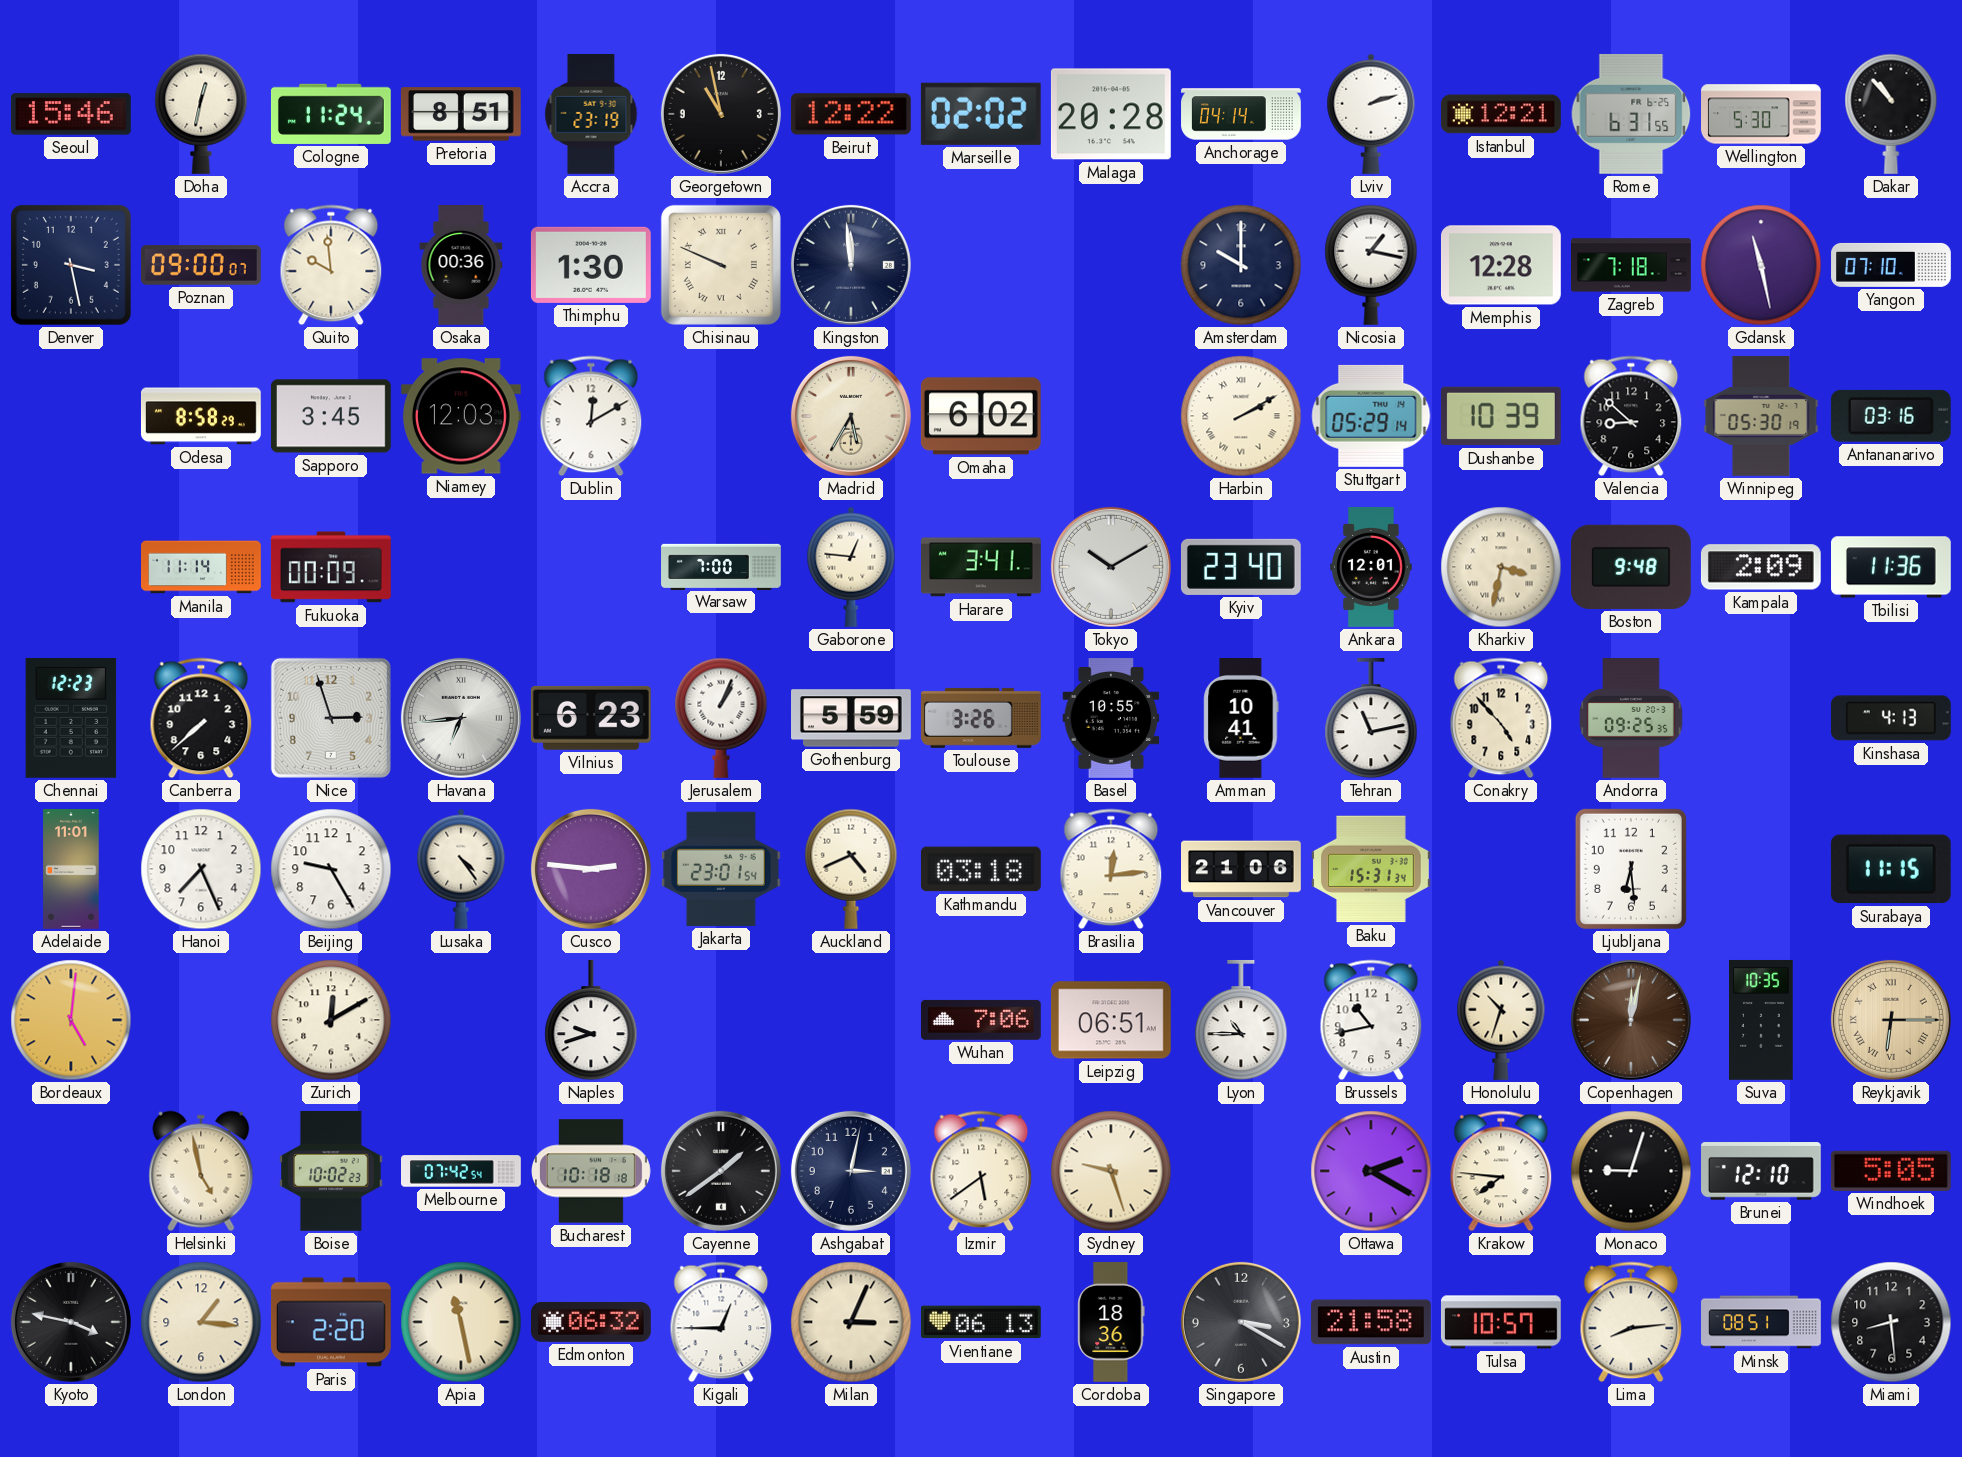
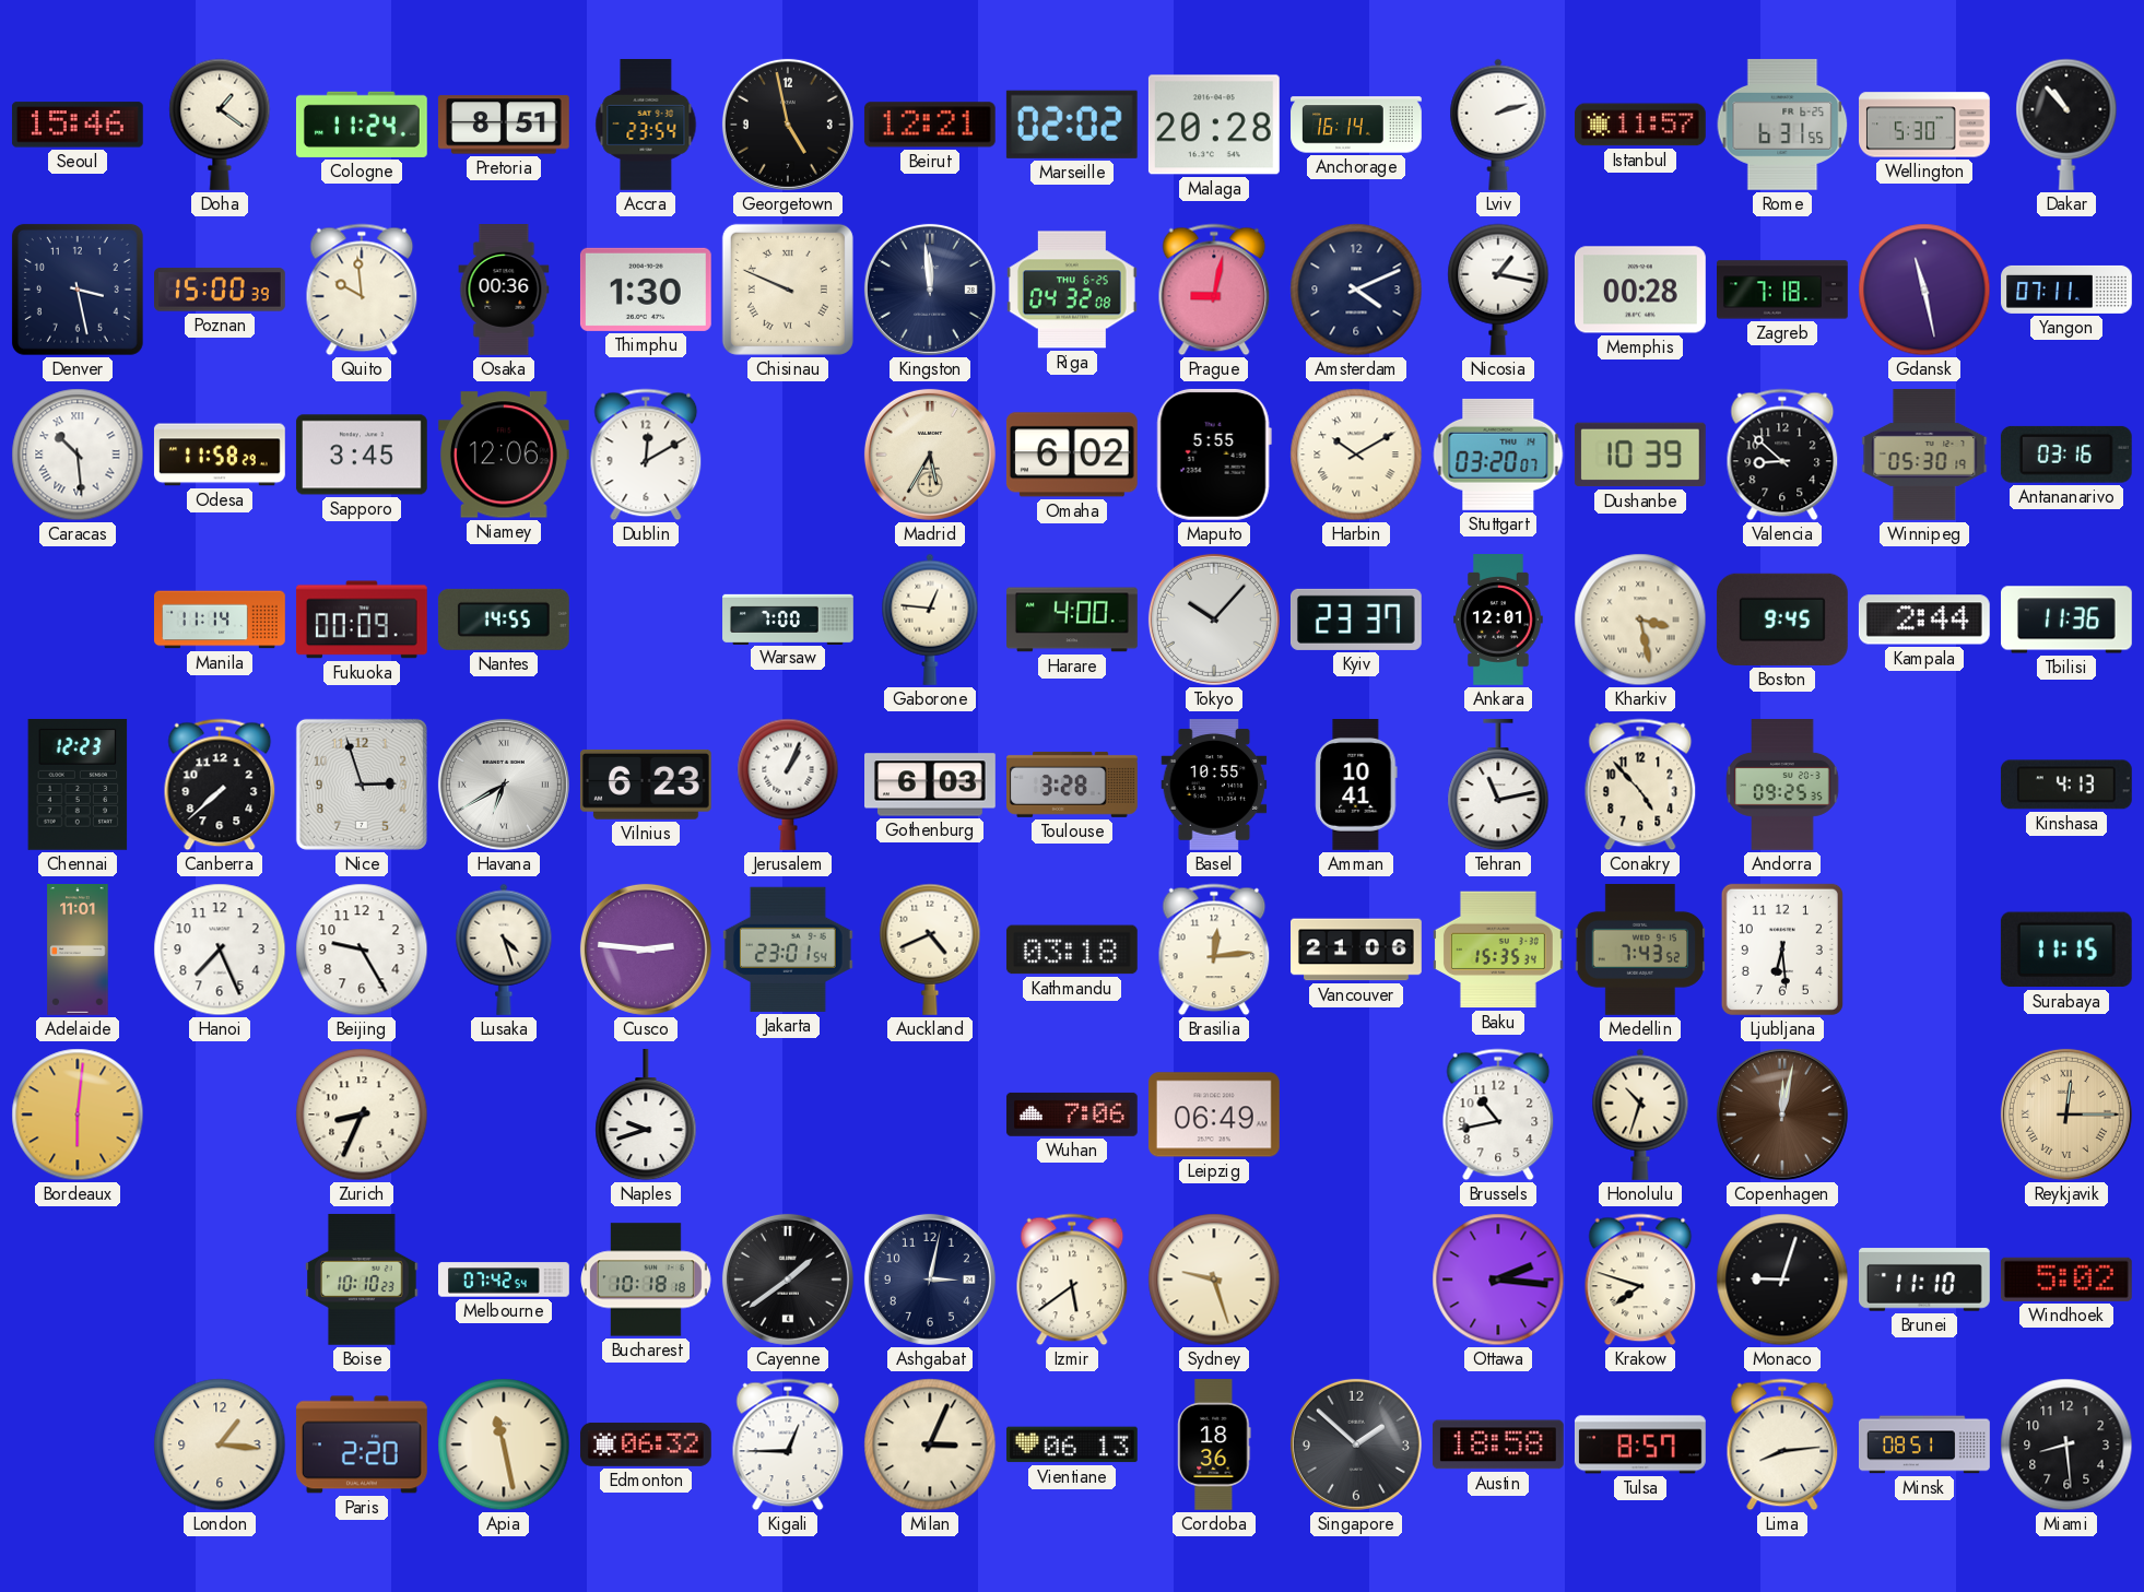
Doha: 12:32 -> 1:21 (220, 125)
Accra: 23:19 -> 23:54 (646, 126)
Georgetown: 10:58 -> 4:58 (788, 125)
Beirut: 12:22 -> 12:21 (930, 125)
Anchorage: 04:14 -> 16:14 (1356, 125)
Istanbul: 12:21 -> 11:57 (1640, 125)
Poznan: 09:00 -> 15:00 (221, 290)
Riga: none -> 04:32 (1072, 290)
Prague: none -> 9:02 (1214, 290)
Amsterdam: 10:00 -> 4:11 (1356, 290)
Memphis: 12:28 -> 00:28 (1640, 290)
Yangon: 07:10 -> 07:11 (2066, 290)
Caracas: none -> 10:29 (78, 455)
Odesa: 8:58 -> 11:58 (220, 455)
Niamey: 12:03 -> 12:06 (504, 455)
Maputo: none -> 5:55 (1214, 455)
Harbin: 2:10 -> 10:10 (1356, 455)
Stuttgart: 05:29 -> 03:20 (1498, 455)
Nantes: none -> 14:55 (504, 620)
Harare: 3:41 -> 4:00 (1073, 620)
Tokyo: 10:10 -> 10:07 (1214, 620)
Kyiv: 23:40 -> 23:37 (1356, 620)
Kharkiv: 3:32 -> 3:28 (1640, 620)
Boston: 9:48 -> 9:45 (1782, 620)
Kampala: 2:09 -> 2:44 (1924, 620)
Havana: 6:44 -> 6:40 (504, 785)
Gothenburg: 5:59 -> 6:03 (931, 785)
Toulouse: 3:26 -> 3:28 (1073, 785)
Lusaka: 4:24 -> 4:27 (504, 950)
Baku: 15:31 -> 15:35 (1498, 950)
Medellin: none -> 7:43 (1639, 951)
Bordeaux: 5:01 -> 6:01 (78, 1115)
Zurich: 12:10 -> 8:34 (362, 1115)
Leipzig: 06:51 -> 06:49 (1214, 1115)
Lyon: 10:45 -> none (1241, 1020)
Suva: 10:35 -> none (1761, 1020)
Reykjavik: 6:15 -> 12:15 (2066, 1115)
Helsinki: 4:58 -> none (201, 1171)
Boise: 10:02 -> 10:10 (362, 1280)
Ottawa: 2:20 -> 2:16 (1498, 1280)
Krakow: 7:46 -> 7:48 (1640, 1280)
Brunei: 12:10 -> 11:10 (1925, 1280)
Windhoek: 5:05 -> 5:02 (2066, 1280)
Kyoto: 3:47 -> none (71, 1322)
Singapore: 3:20 -> 1:52 (1356, 1444)
Austin: 21:58 -> 18:58 (1498, 1444)
Tulsa: 10:57 -> 8:57 (1640, 1444)
